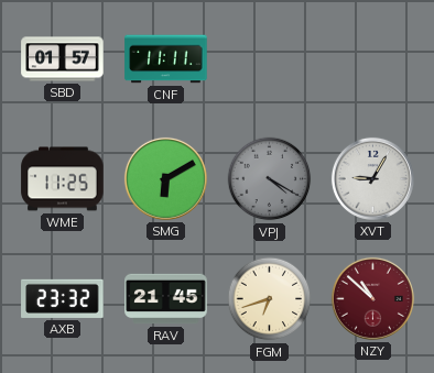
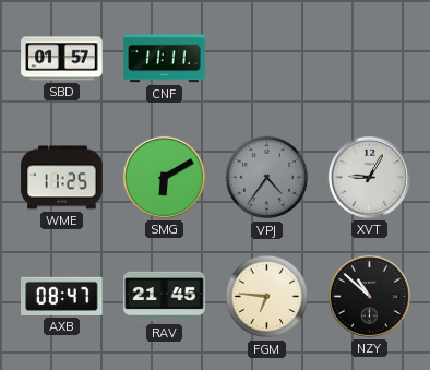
VPJ: 4:20 -> 4:36 (267, 178)
AXB: 23:32 -> 08:47 (62, 296)
FGM: 6:42 -> 6:46 (267, 297)
NZY dial: burgundy -> black (369, 296)
